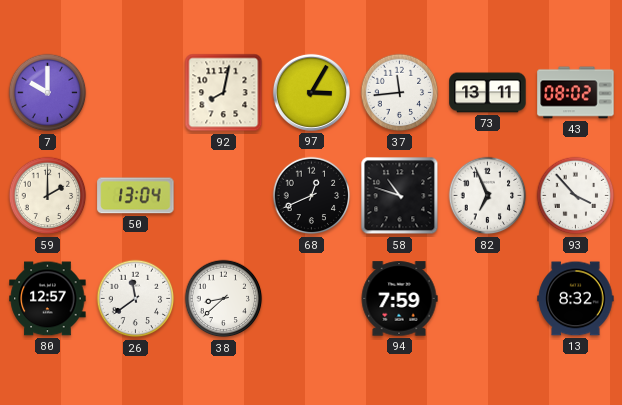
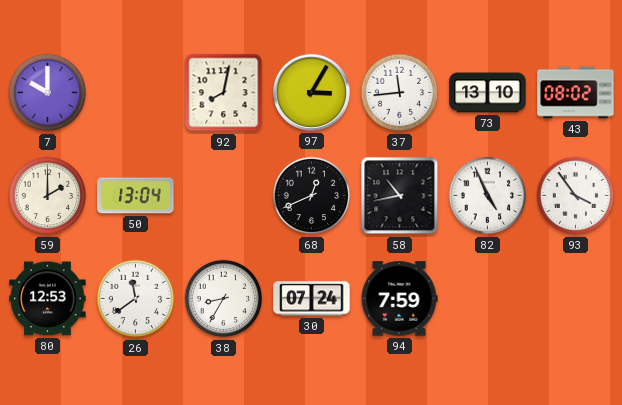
73: 13:11 -> 13:10 (488, 93)
58: 10:48 -> 10:43 (400, 196)
82: 6:56 -> 4:56 (488, 196)
93: 3:53 -> 3:54 (576, 196)
80: 12:57 -> 12:53 (48, 299)
38: 8:38 -> 8:35 (224, 299)
30: none -> 07:24 (312, 299)
13: 8:32 -> none (576, 299)
